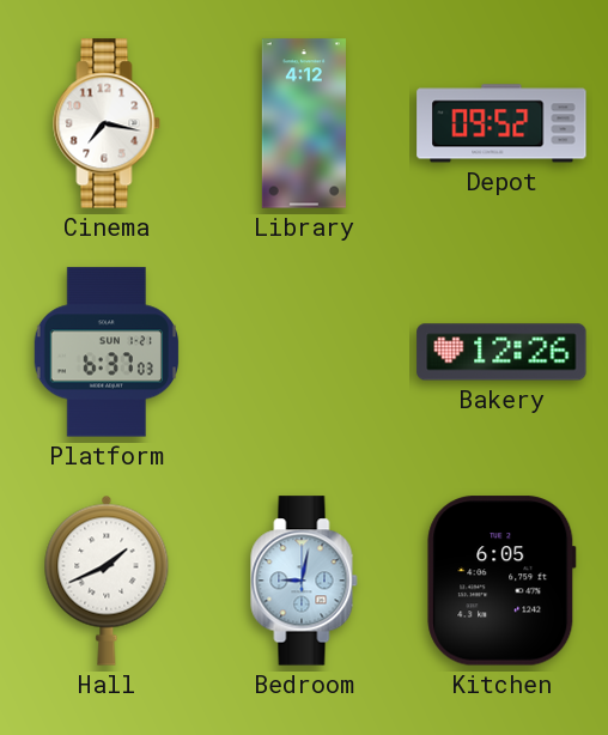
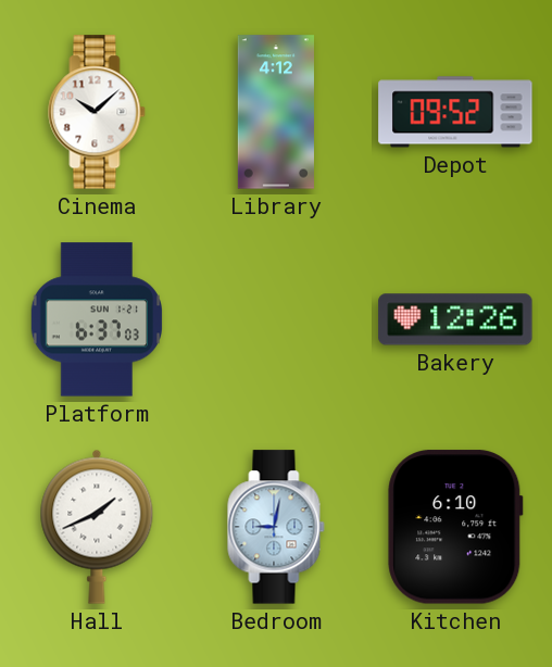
Cinema: 7:17 -> 10:08 (97, 112)
Kitchen: 6:05 -> 6:10 (455, 527)
